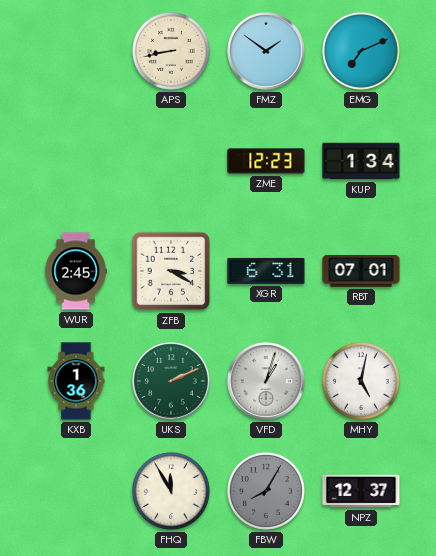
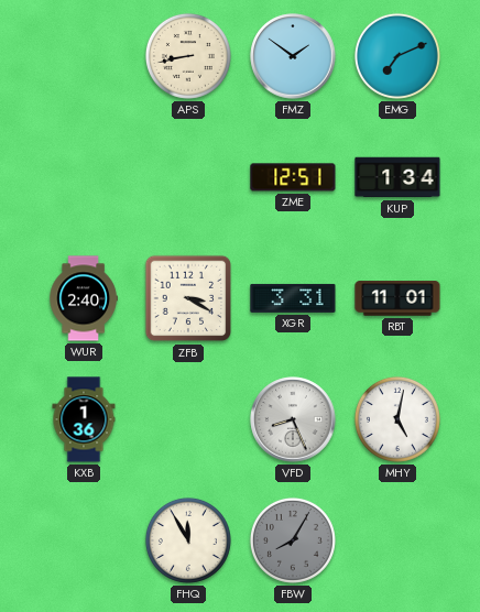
ZME: 12:23 -> 12:51 (293, 177)
WUR: 2:45 -> 2:40 (84, 298)
XGR: 6:31 -> 3:31 (293, 298)
RBT: 07:01 -> 11:01 (397, 298)
UKS: 2:11 -> none (171, 381)
VFD: 1:03 -> 8:26 (293, 419)
NPZ: 12:37 -> none (361, 491)
